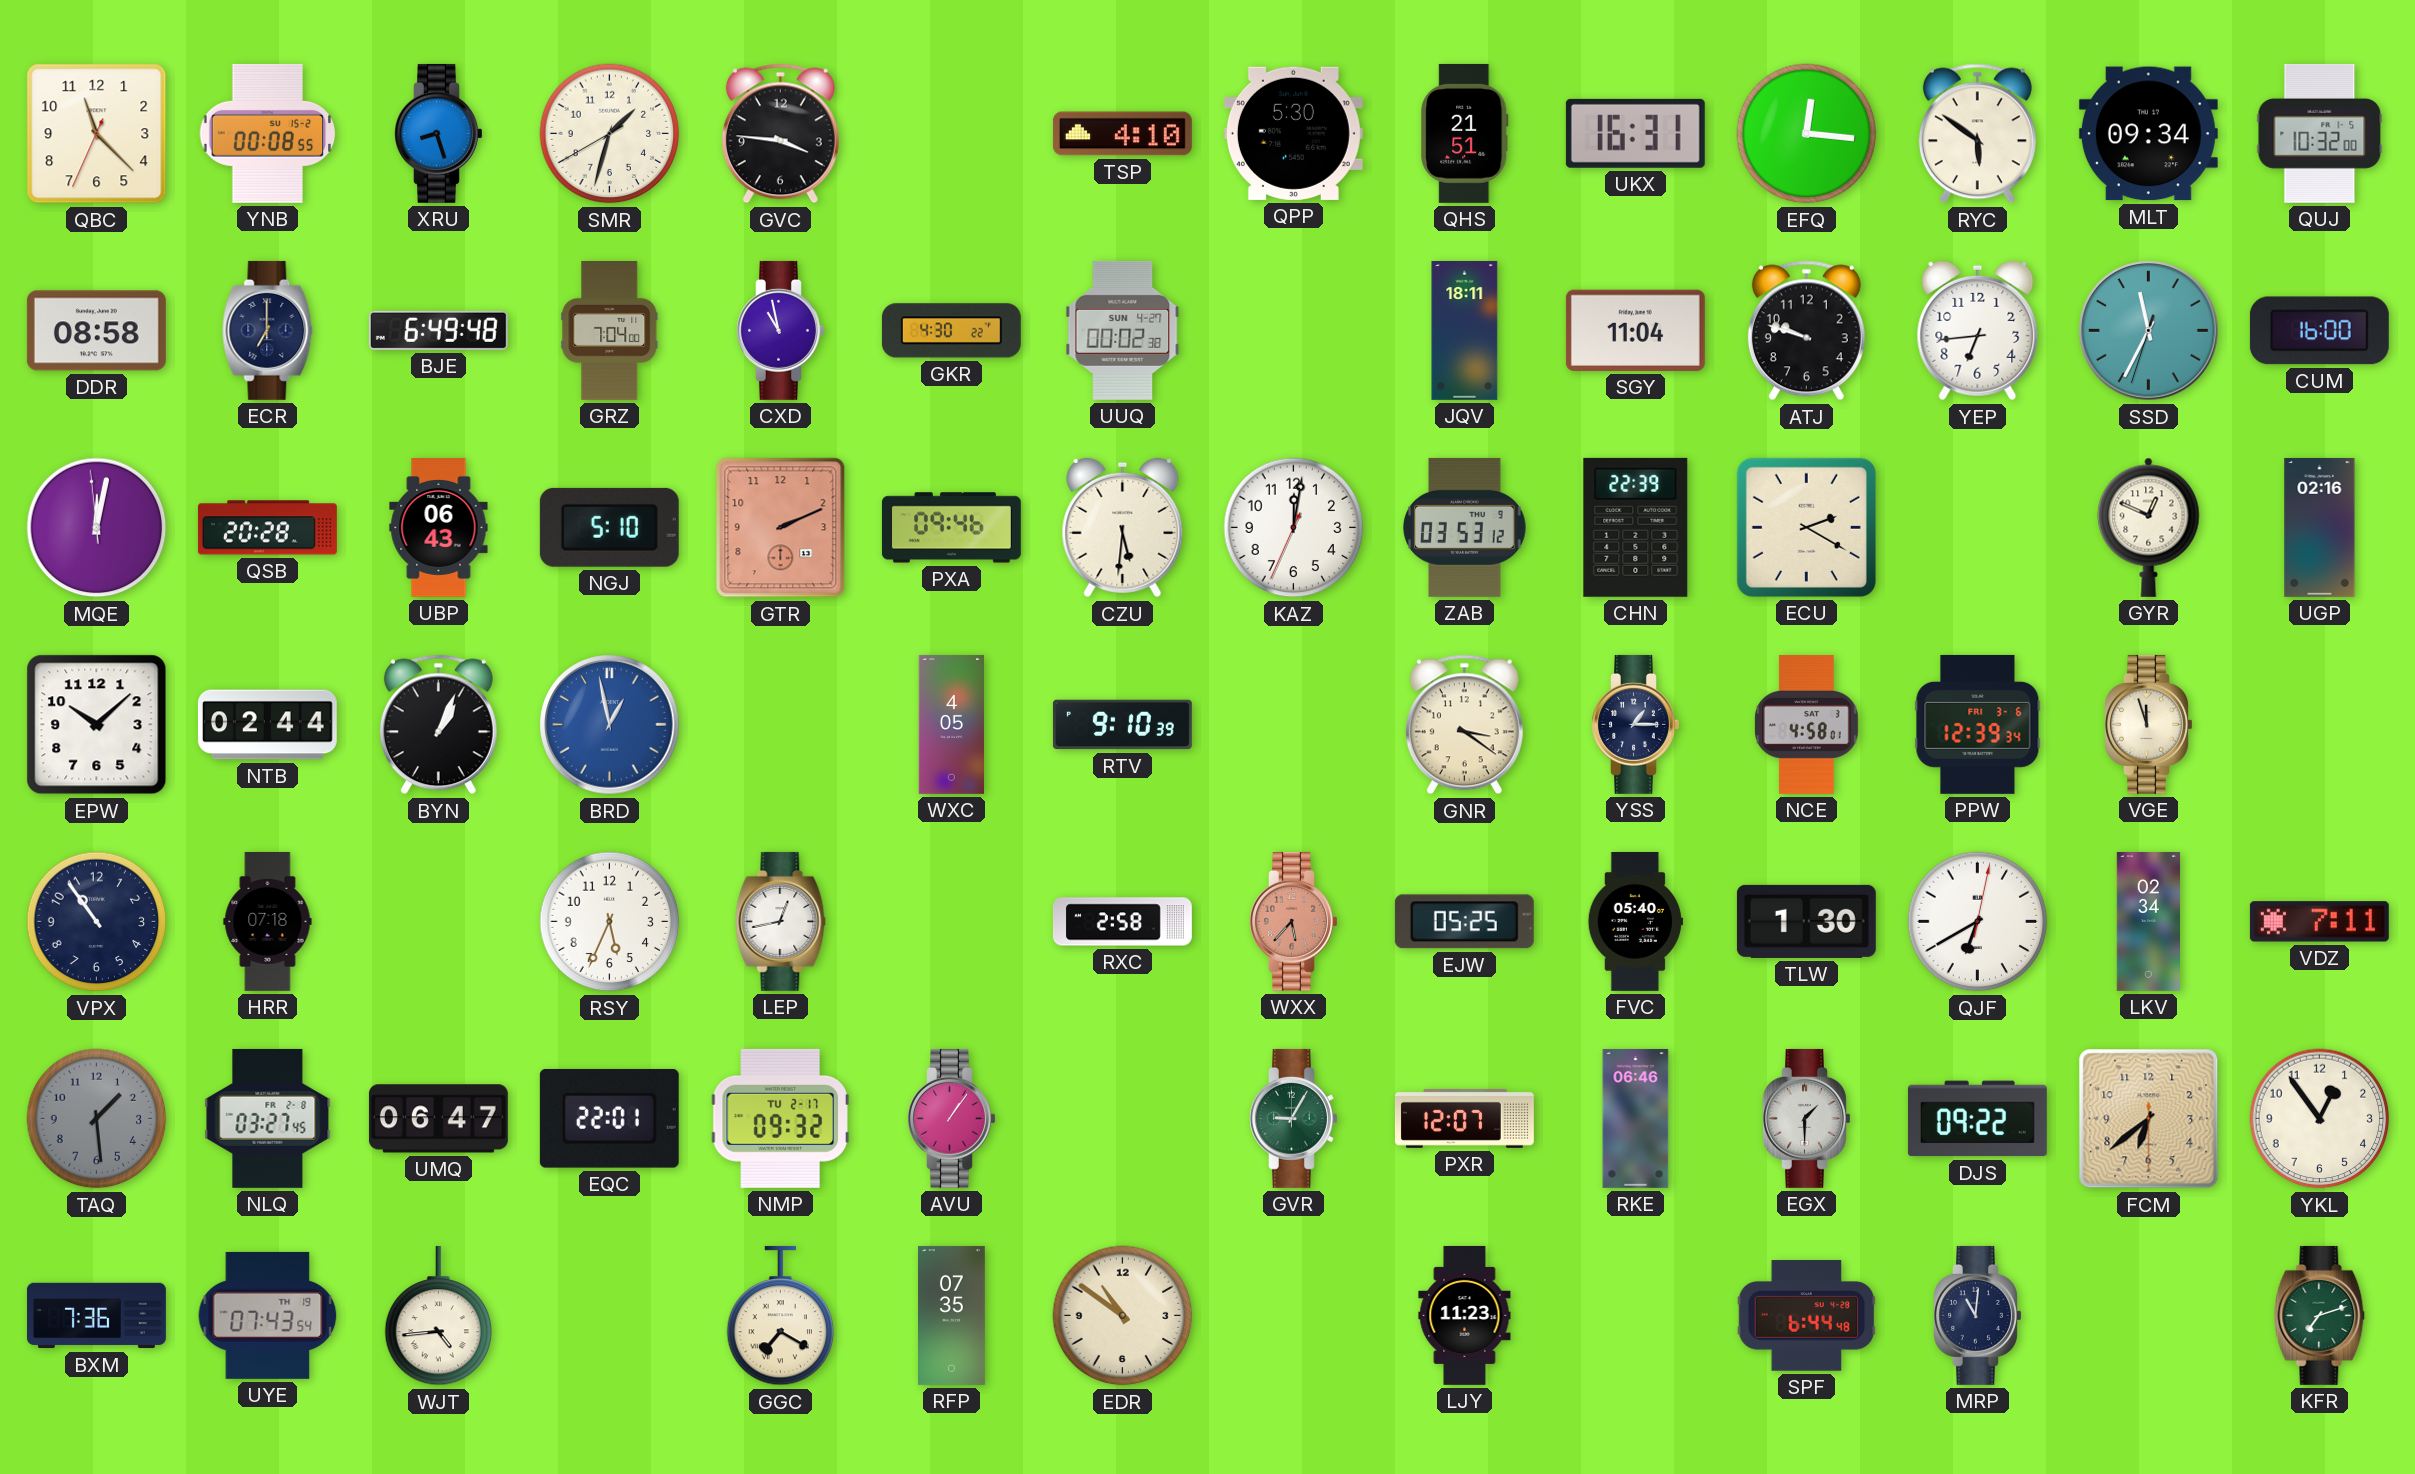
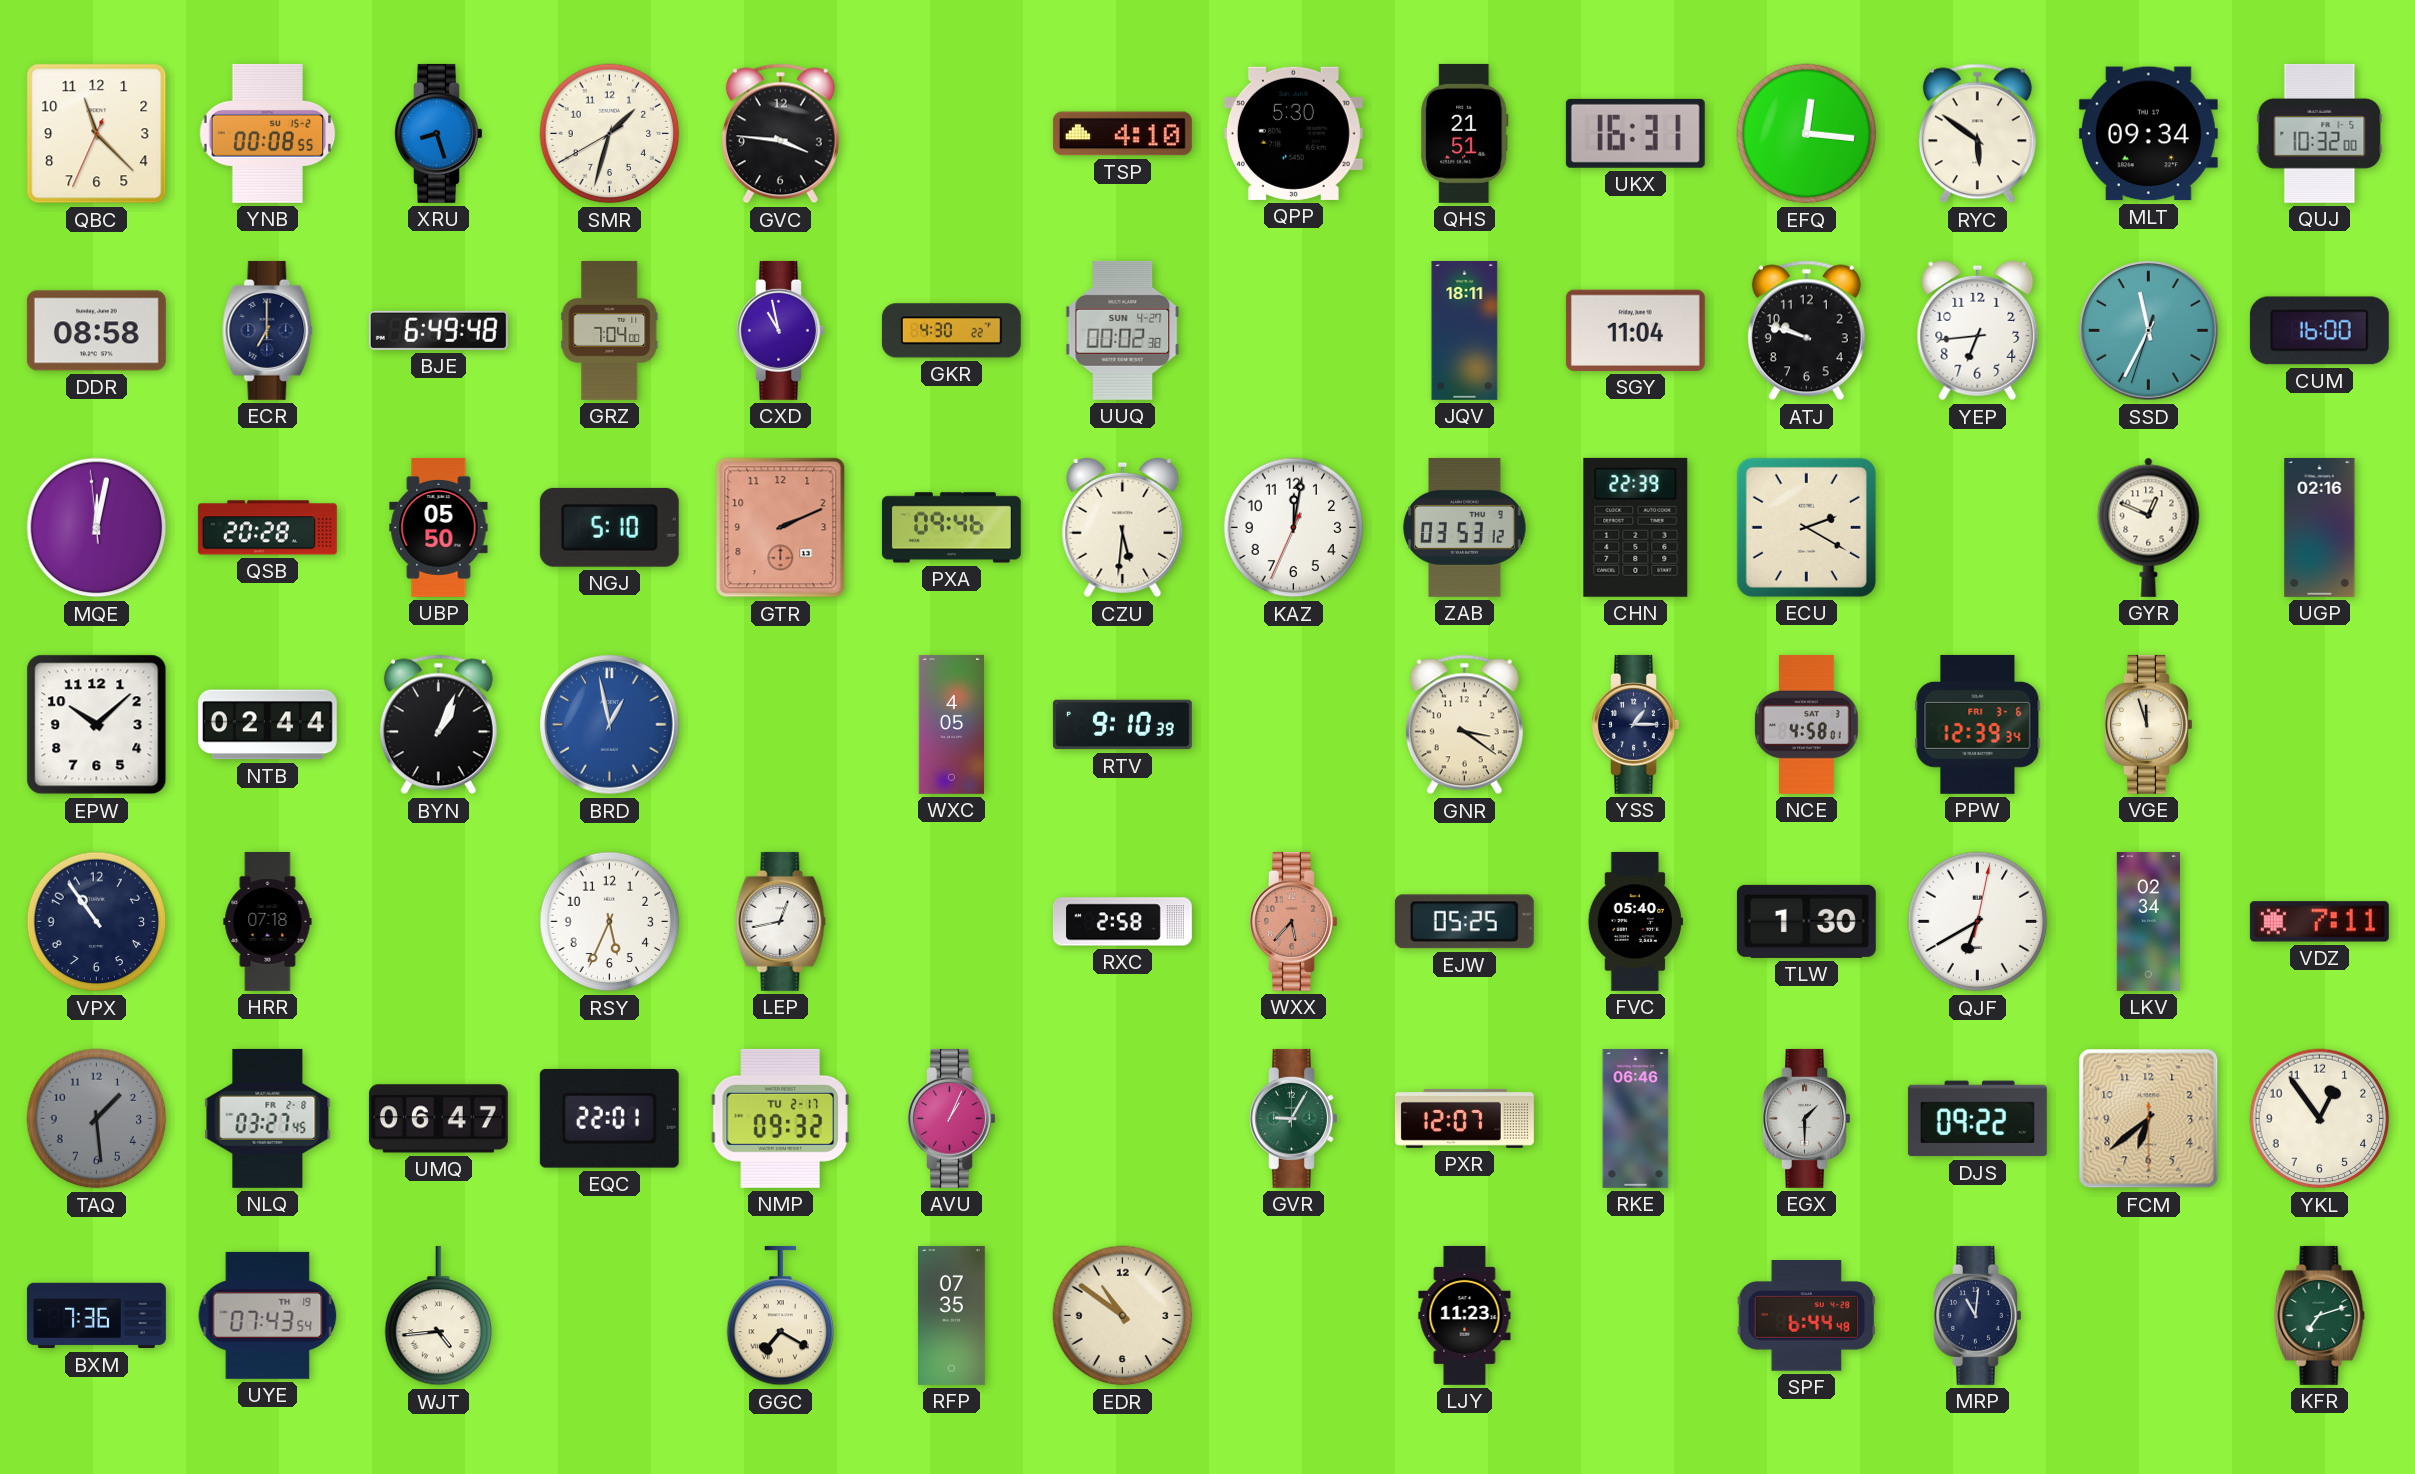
UBP: 06:43 -> 05:50 (439, 527)
AVU: 1:06 -> 1:04 (952, 1118)
